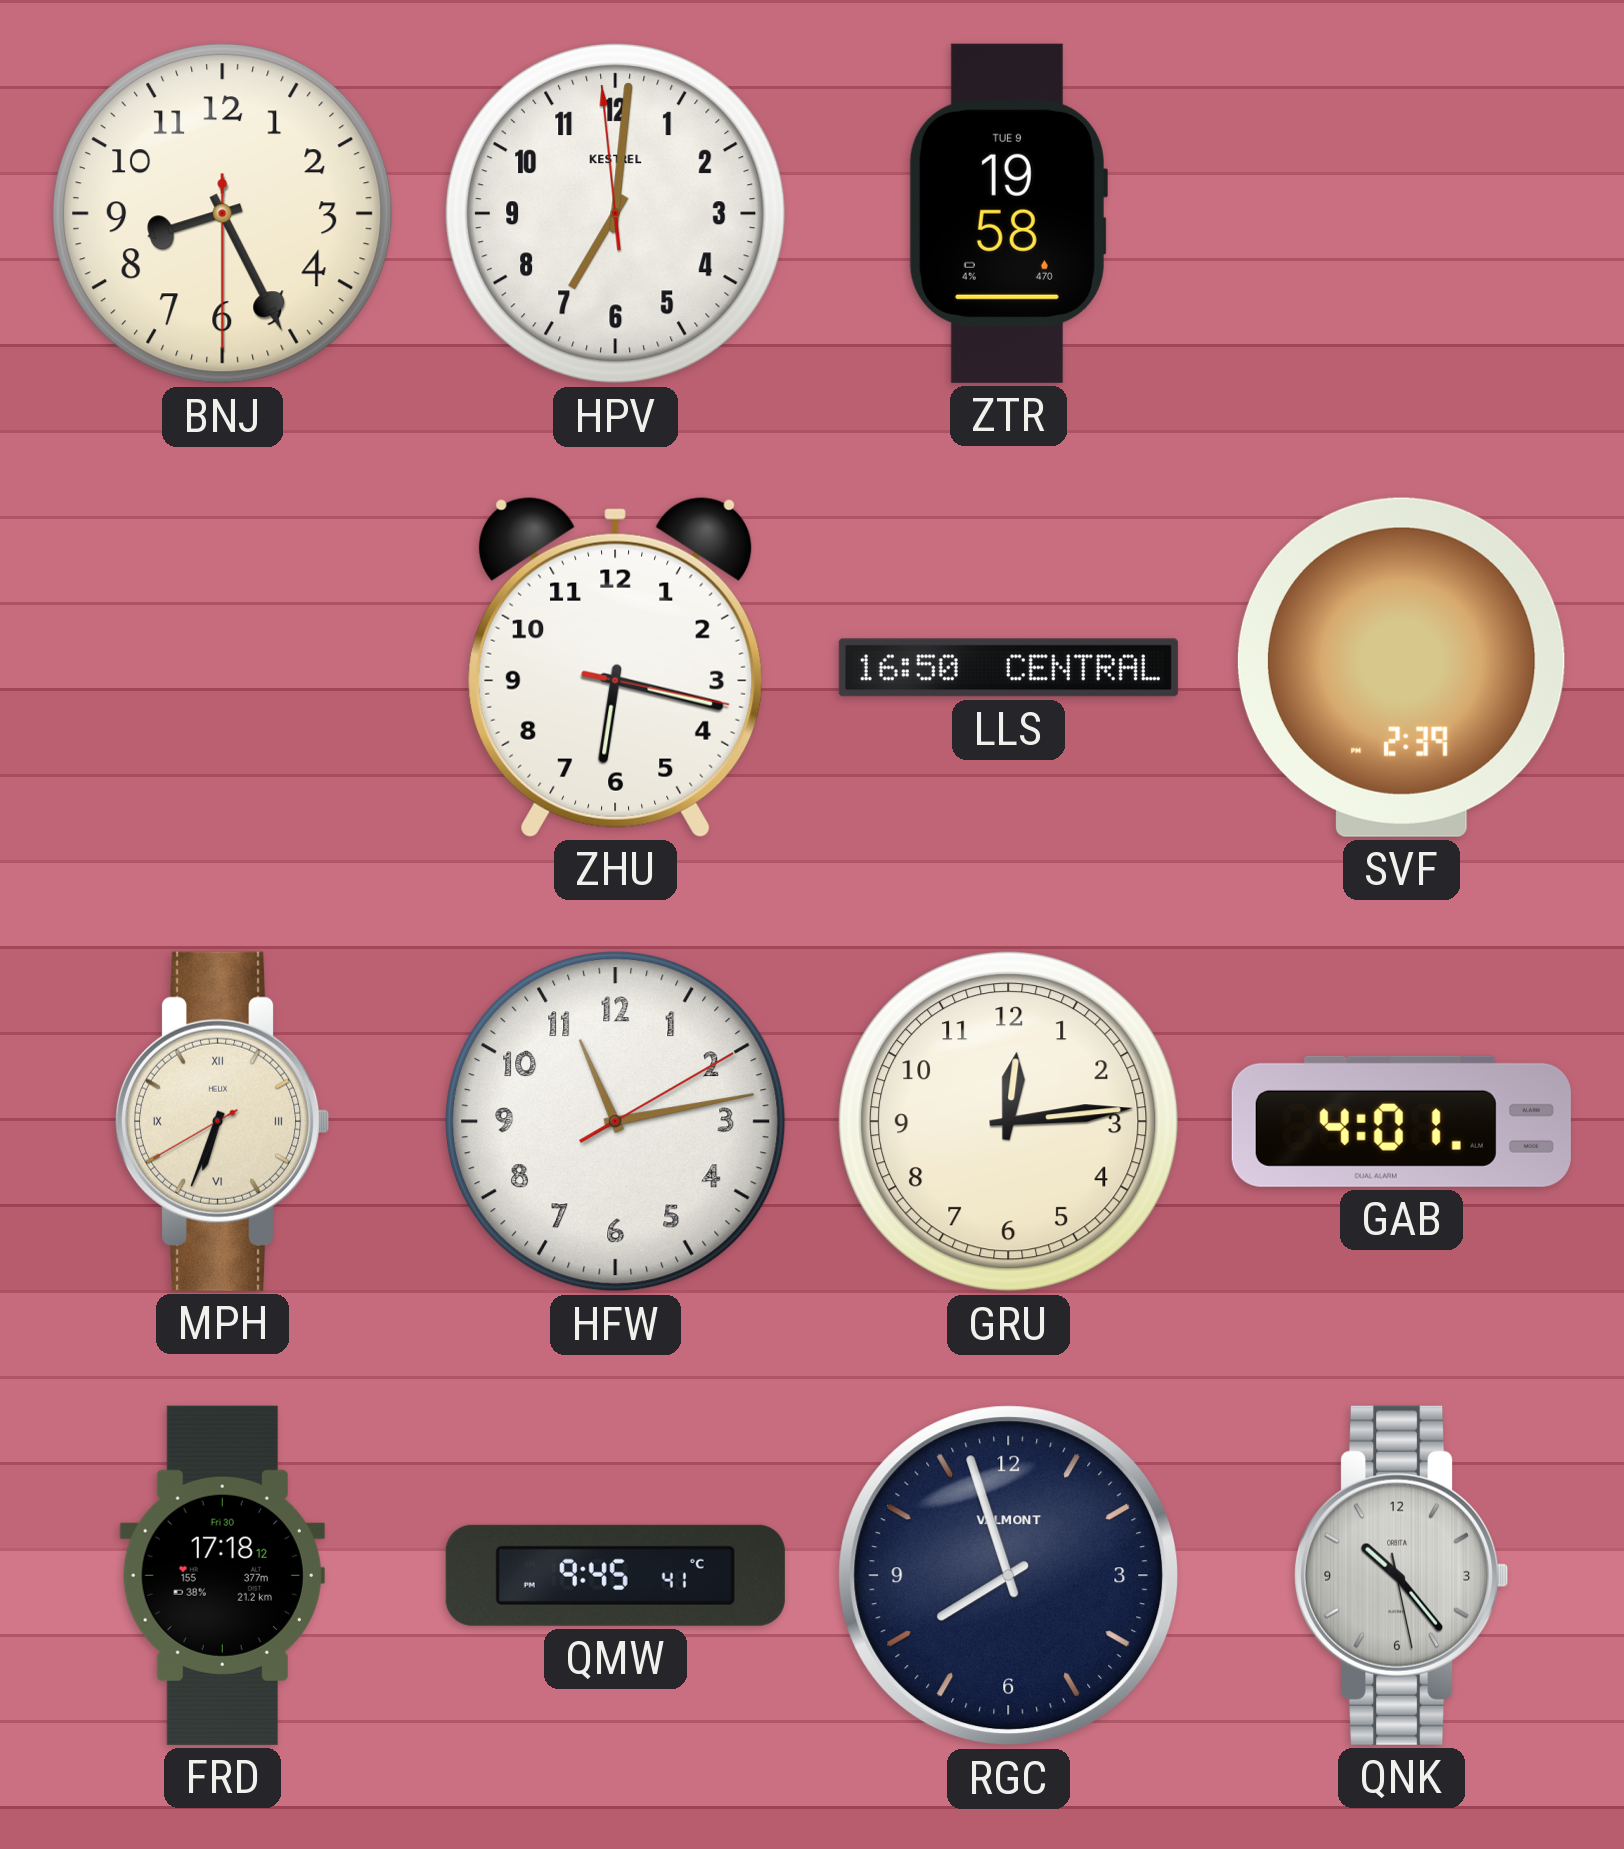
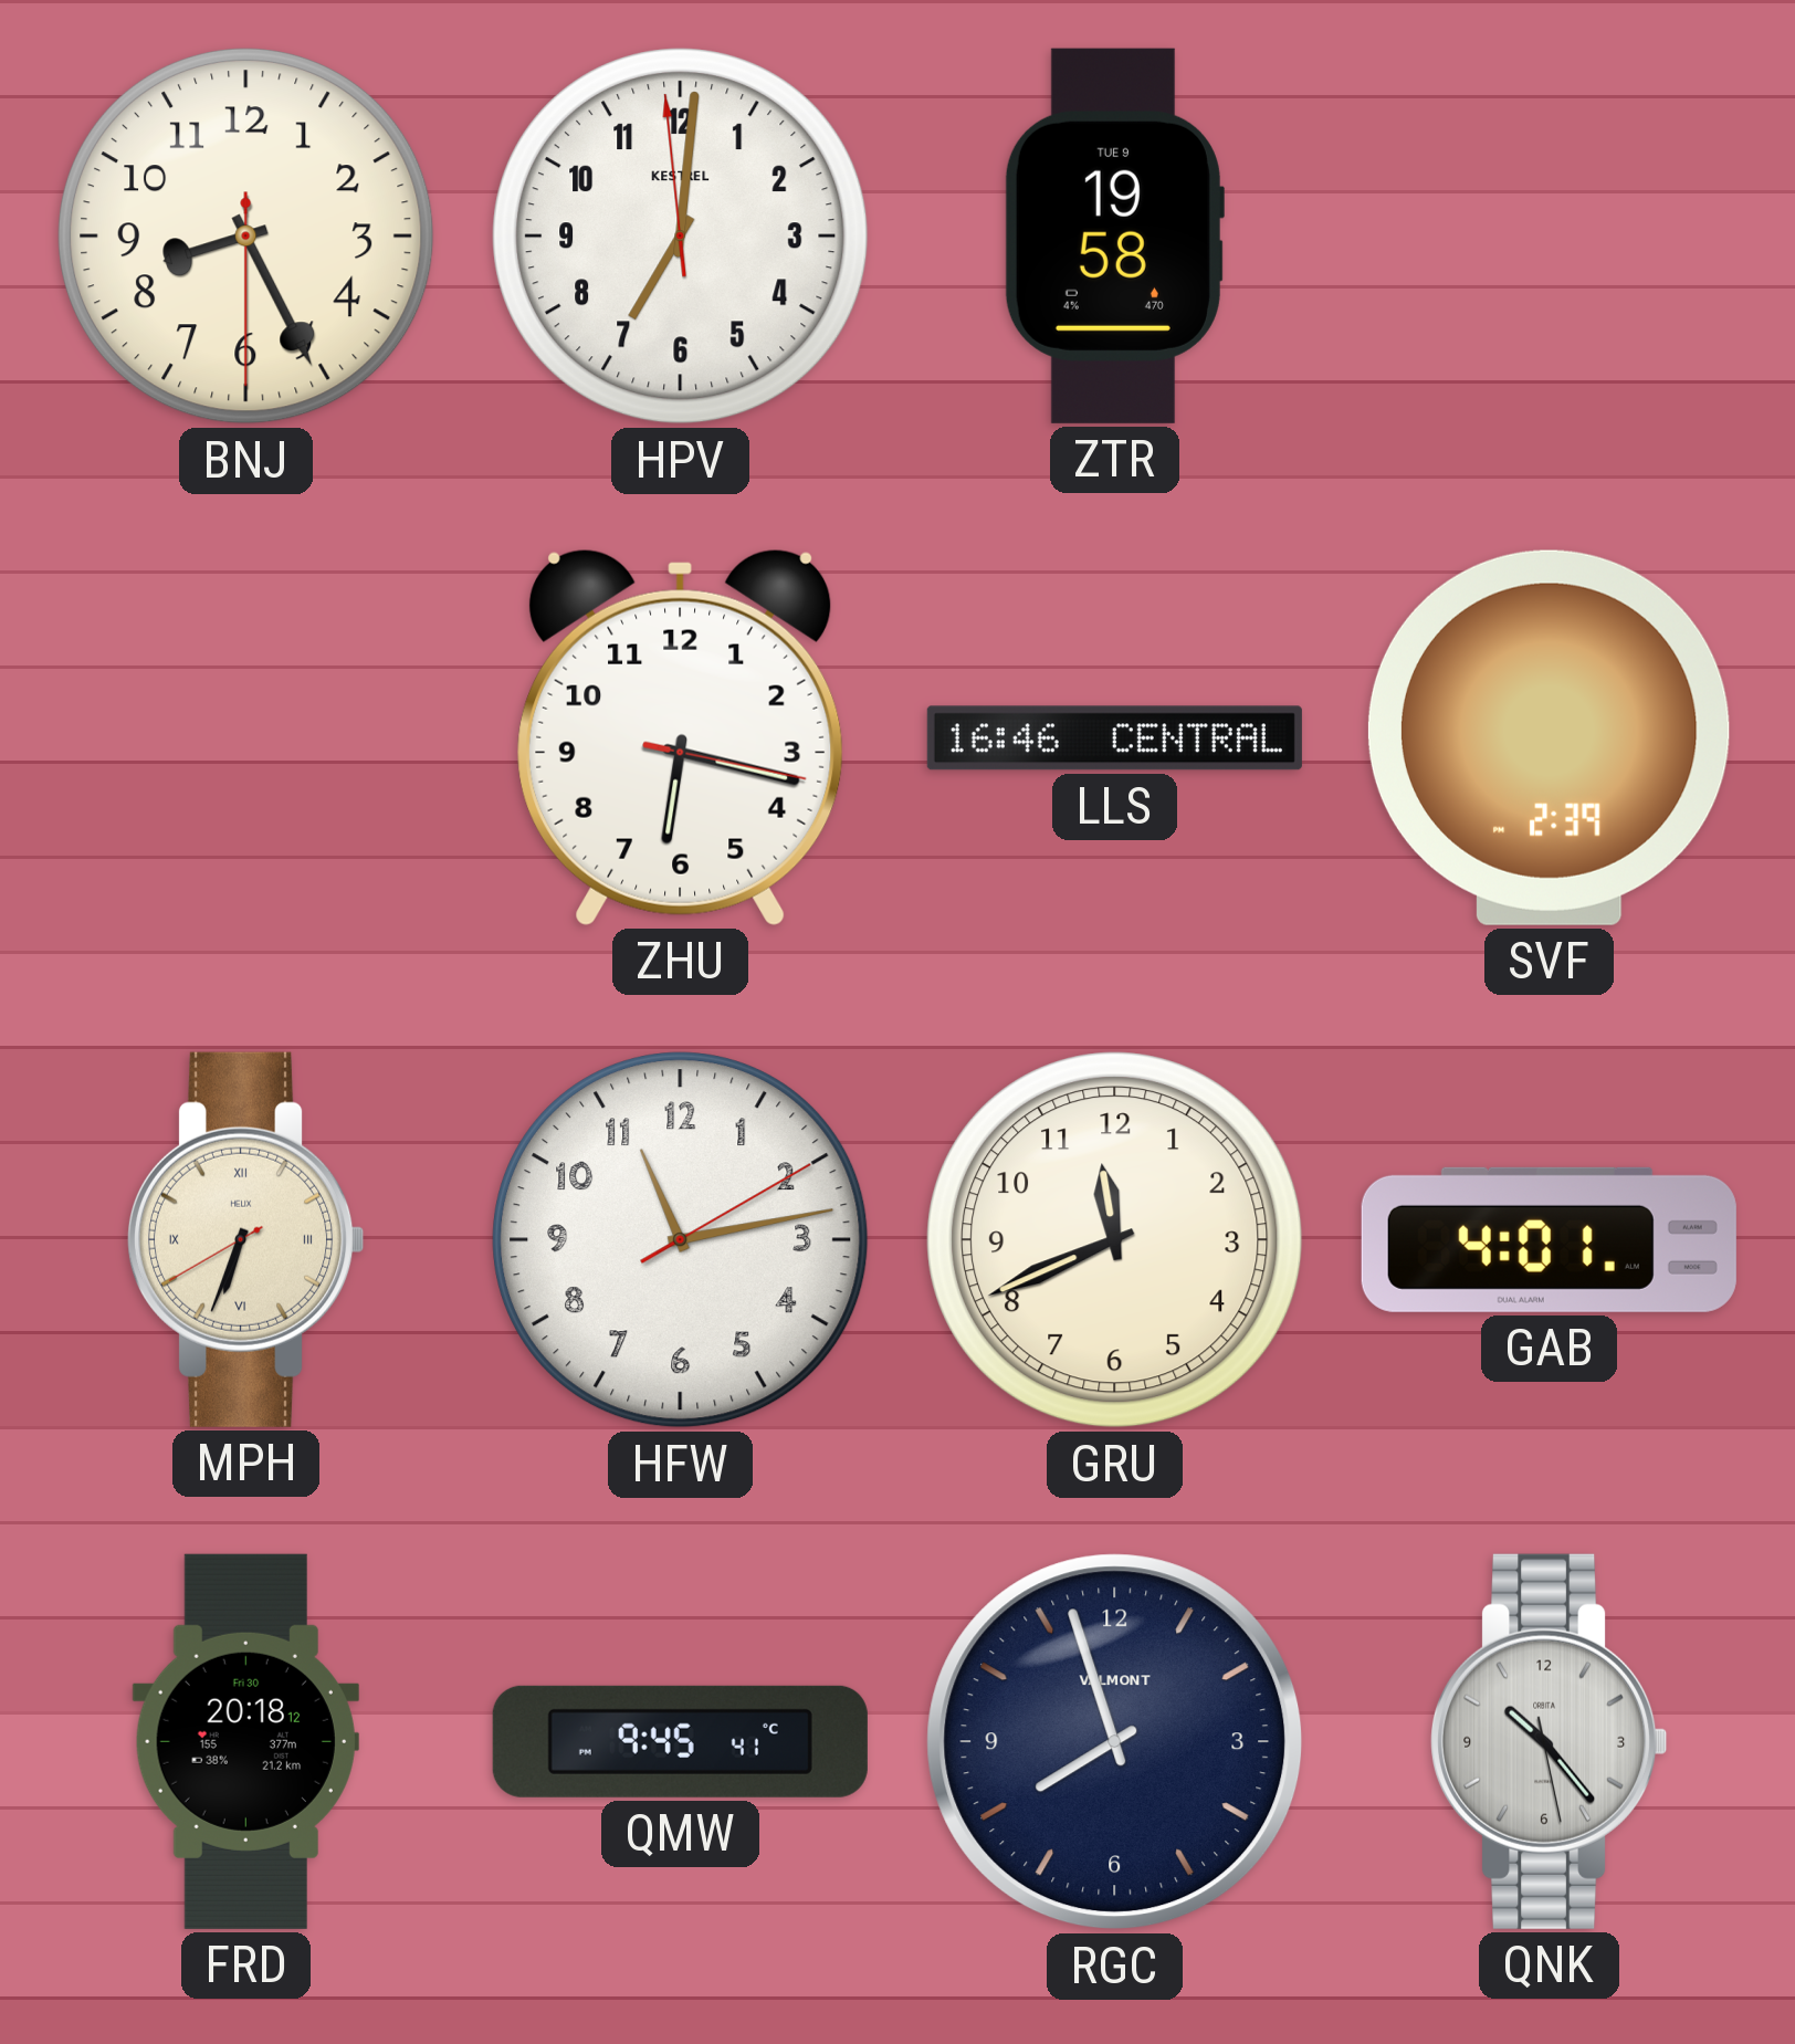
LLS: 16:50 -> 16:46 (1114, 738)
GRU: 12:14 -> 11:41 (1115, 1240)
FRD: 17:18 -> 20:18 (245, 1741)
